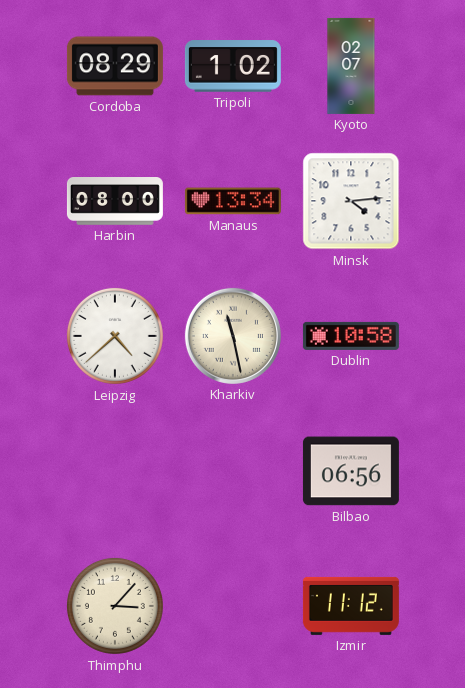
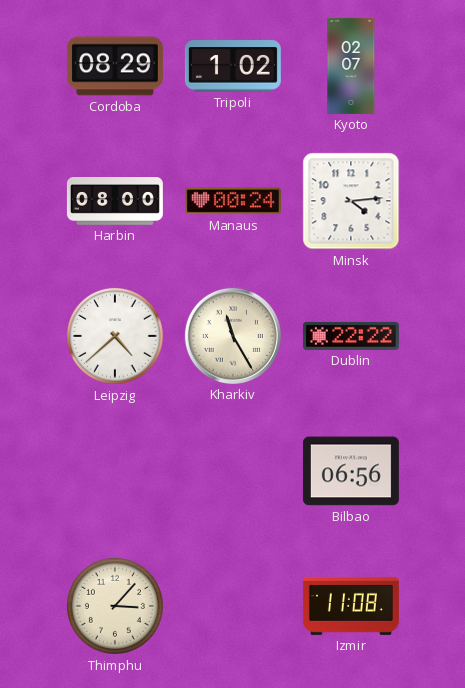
Manaus: 13:34 -> 00:24 (233, 201)
Kharkiv: 11:28 -> 11:25 (233, 336)
Dublin: 10:58 -> 22:22 (351, 336)
Izmir: 11:12 -> 11:08 (351, 606)
